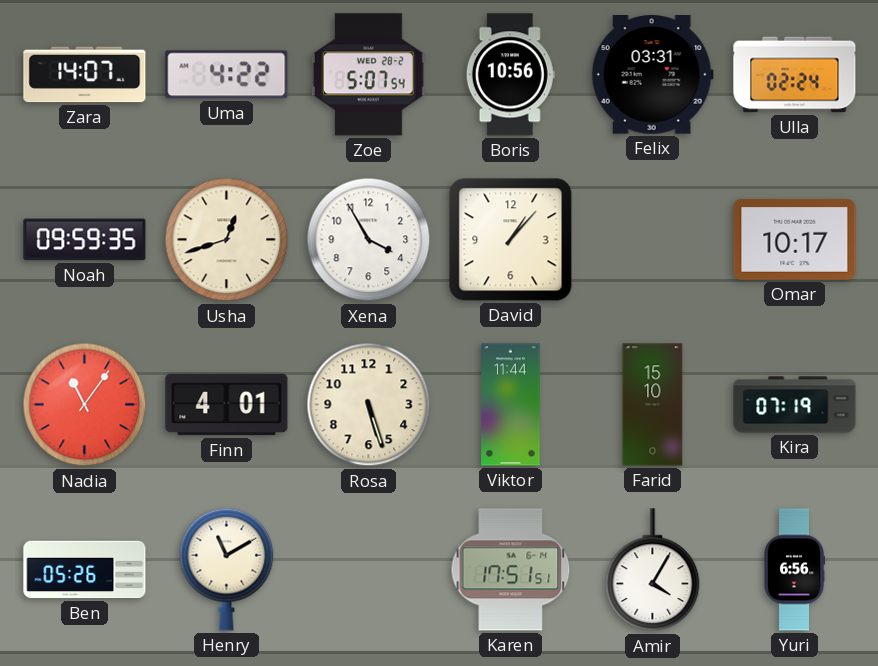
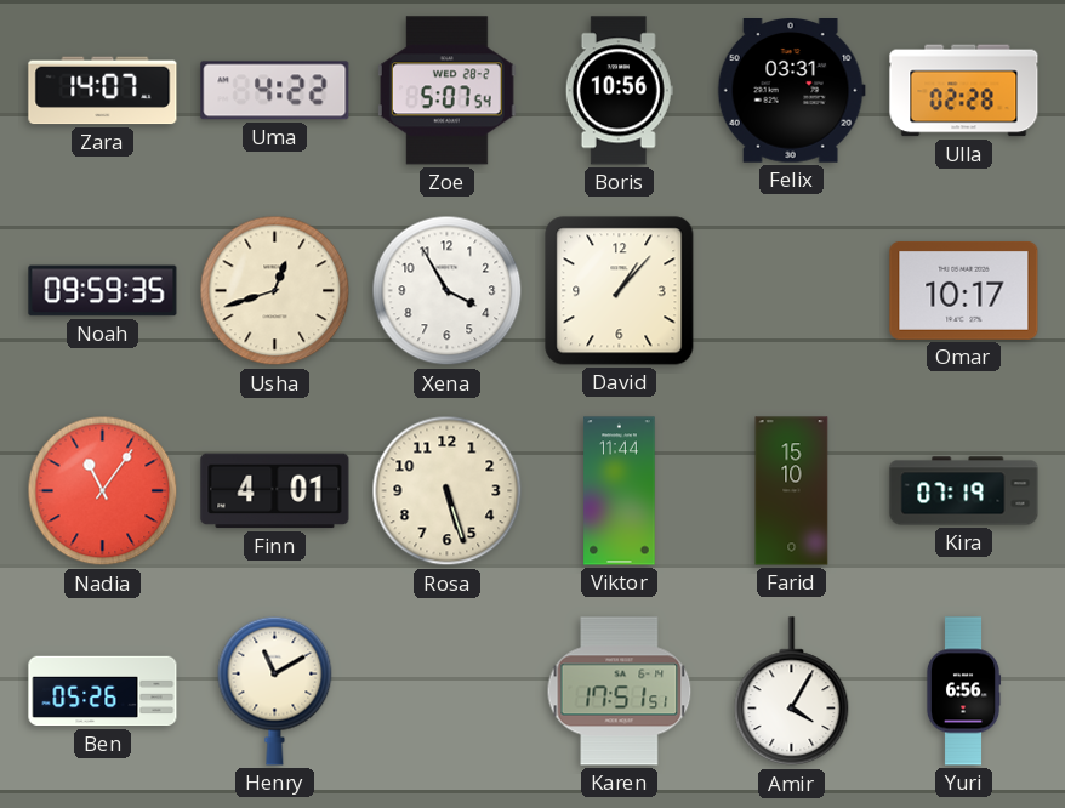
Ulla: 02:24 -> 02:28 (964, 91)
